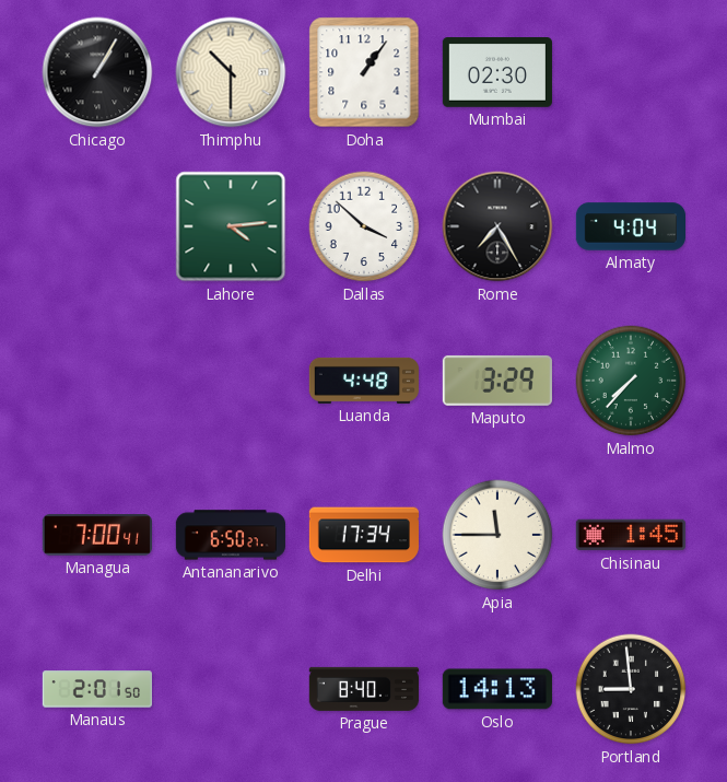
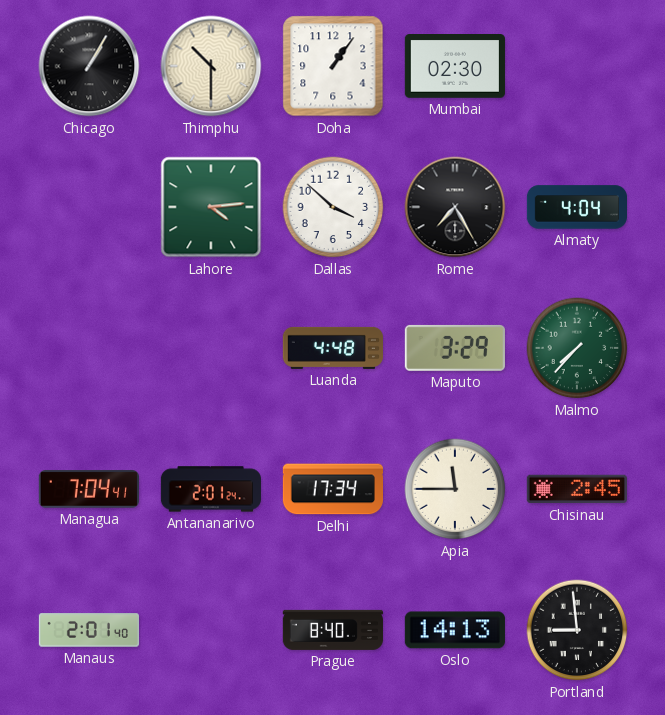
Managua: 7:00 -> 7:04 (89, 489)
Antananarivo: 6:50 -> 2:01 (211, 489)
Chisinau: 1:45 -> 2:45 (577, 489)
Manaus: 2:01:50 -> 2:01:40 (88, 630)
